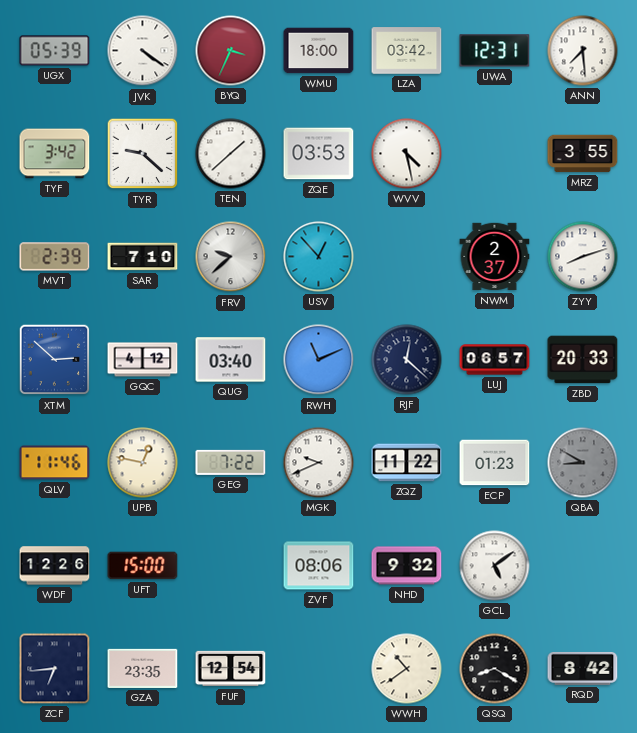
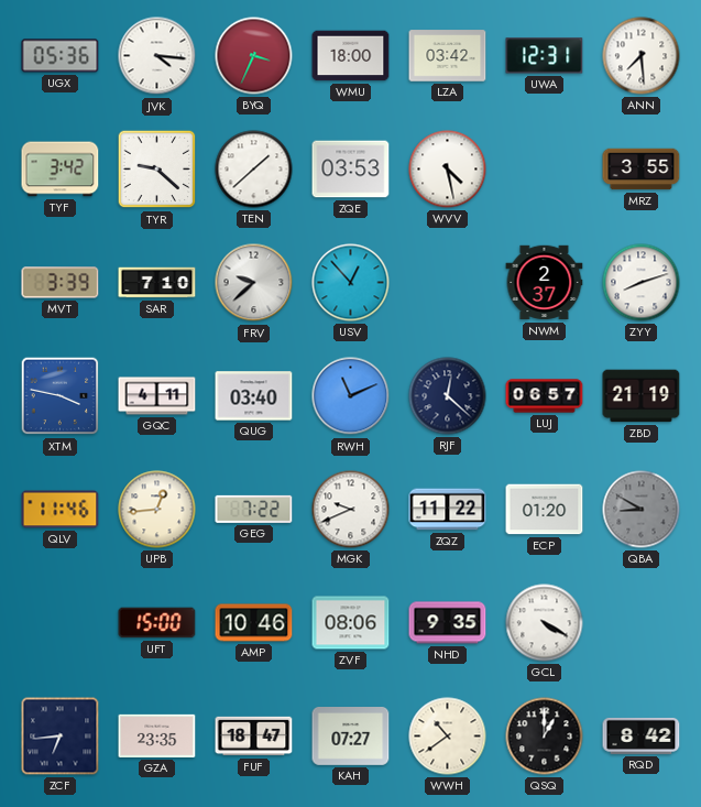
UGX: 05:39 -> 05:36 (61, 56)
JVK: 4:21 -> 4:16 (157, 56)
MVT: 2:39 -> 3:39 (61, 283)
XTM: 2:52 -> 3:47 (61, 396)
GQC: 4:12 -> 4:11 (157, 396)
ZBD: 20:33 -> 21:19 (642, 396)
UPB: 12:47 -> 12:44 (157, 510)
ECP: 01:23 -> 01:20 (545, 510)
WDF: 12:26 -> none (55, 566)
AMP: none -> 10:46 (254, 623)
NHD: 9:32 -> 9:35 (448, 623)
GCL: 5:09 -> 4:20 (545, 623)
FUF: 12:54 -> 18:47 (254, 737)
KAH: none -> 07:27 (351, 737)
QSQ: 8:20 -> 1:00 (545, 737)
